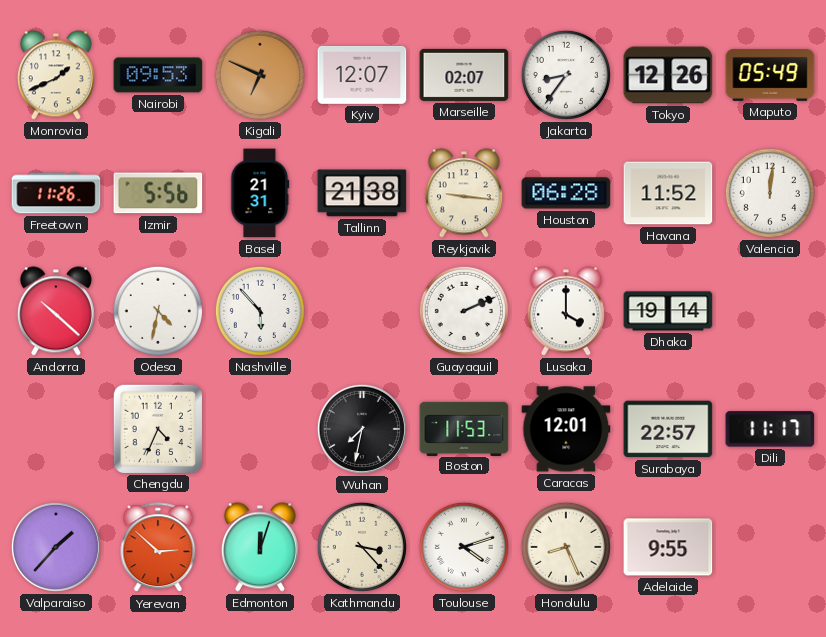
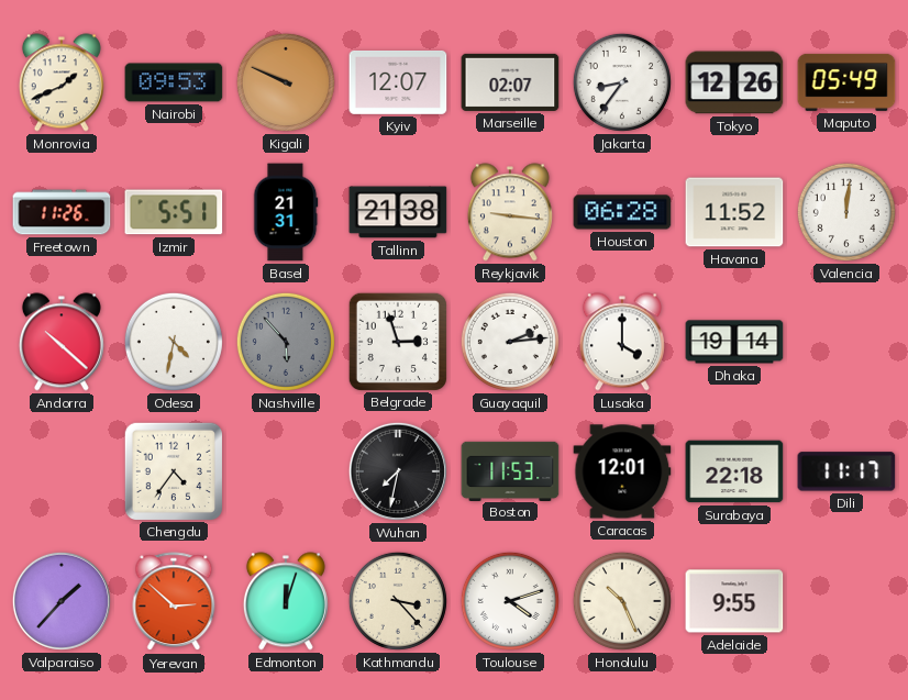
Kigali: 6:49 -> 9:49 (286, 82)
Izmir: 5:56 -> 5:51 (174, 212)
Nashville dial: white -> grey (286, 342)
Belgrade: none -> 2:57 (397, 341)
Guayaquil: 2:11 -> 2:14 (510, 342)
Chengdu: 4:34 -> 4:36 (173, 470)
Surabaya: 22:57 -> 22:18 (734, 471)
Honolulu: 8:26 -> 10:26 (622, 601)
